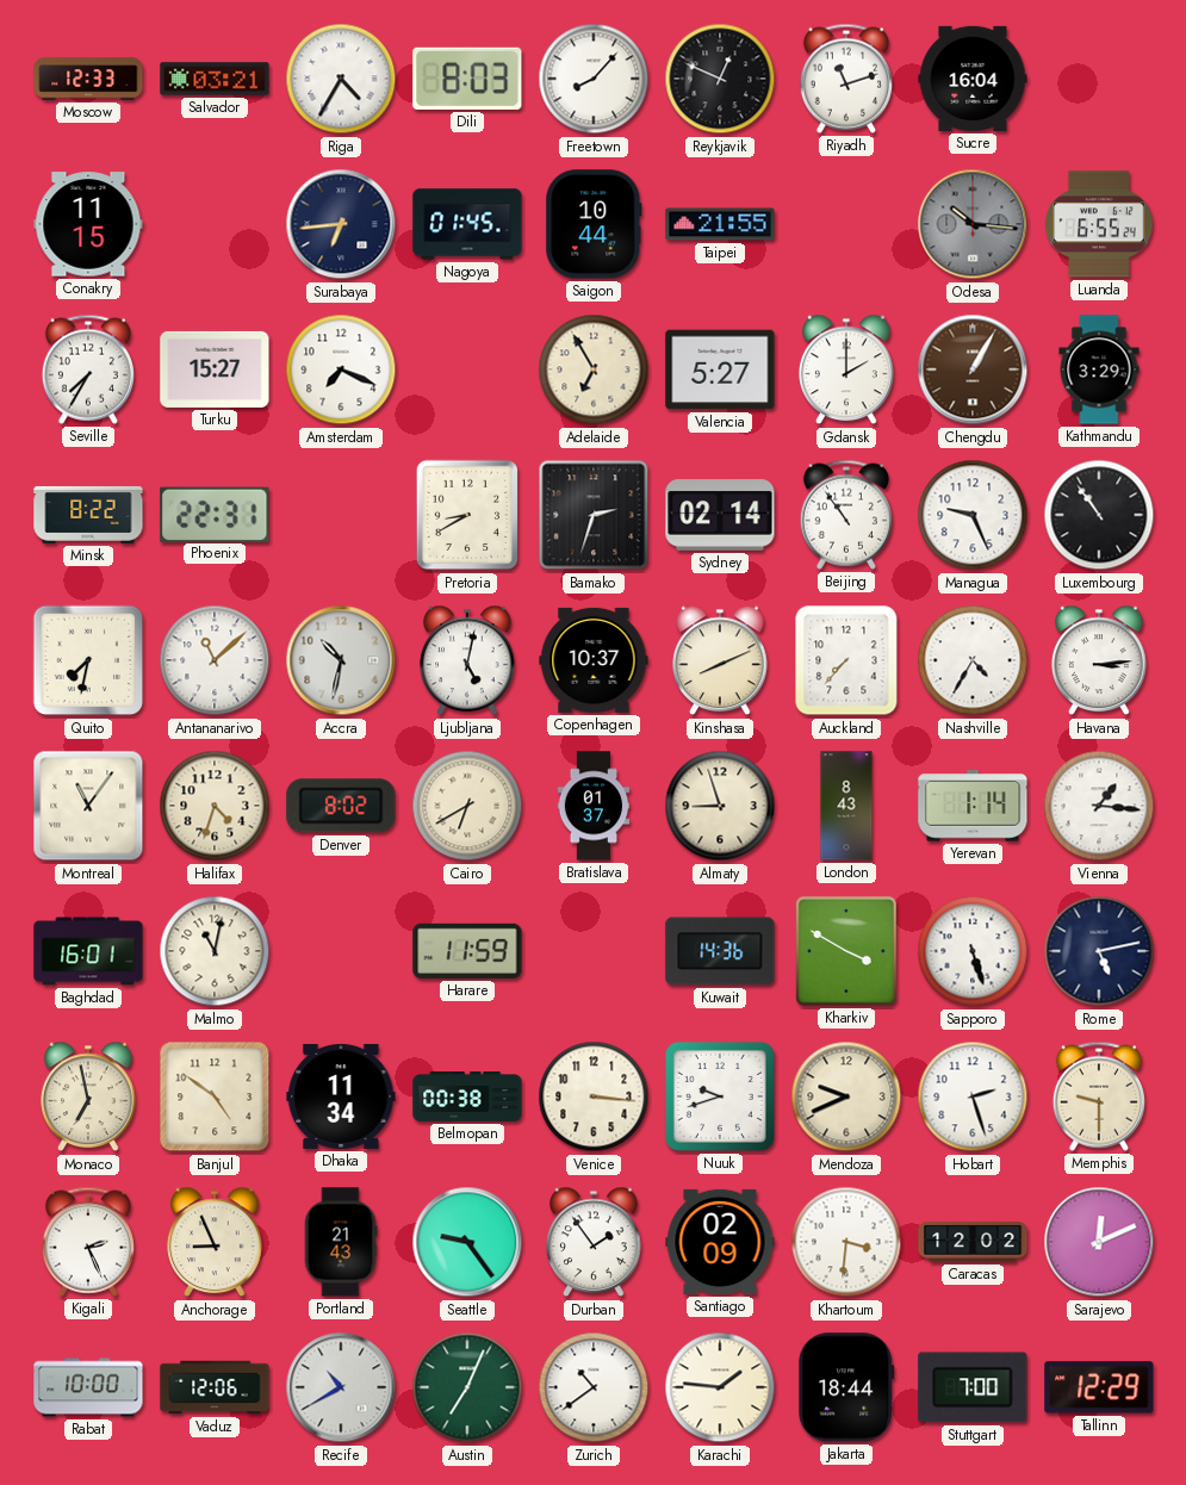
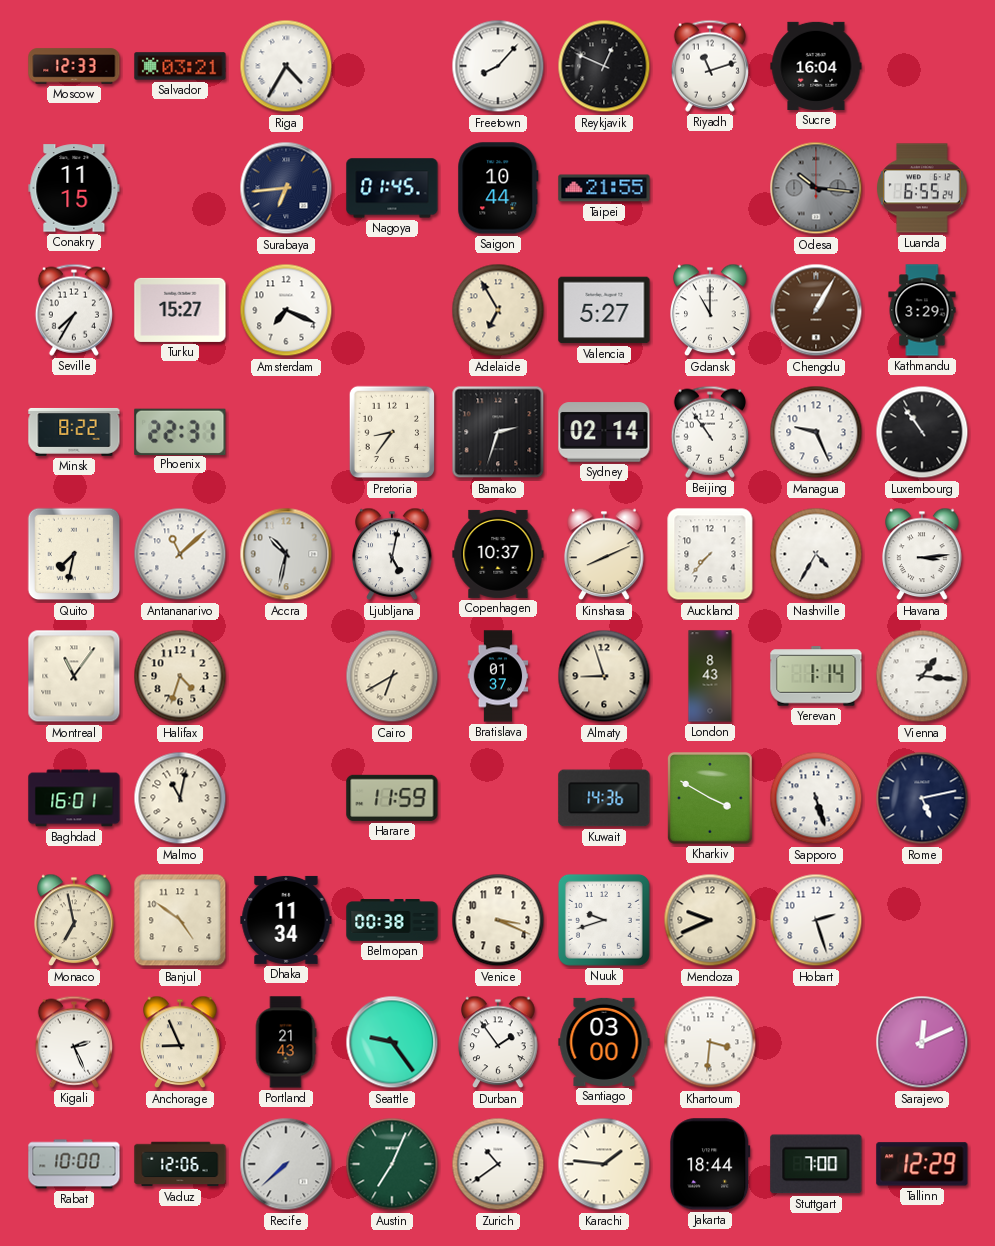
Dili: 8:03 -> none (467, 79)
Gdansk: 2:00 -> 11:00 (710, 310)
Pretoria: 8:40 -> 8:36 (392, 432)
Denver: 8:02 -> none (341, 806)
Venice: 3:16 -> 3:19 (498, 920)
Memphis: 9:30 -> none (1099, 1096)
Santiago: 02:09 -> 03:00 (604, 1042)
Caracas: 12:02 -> none (973, 1242)
Recife: 10:40 -> 7:38 (286, 1164)
